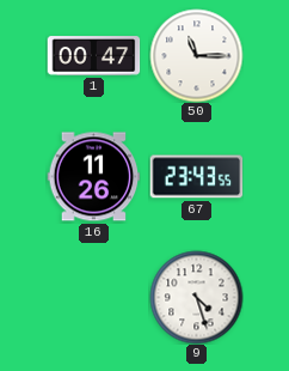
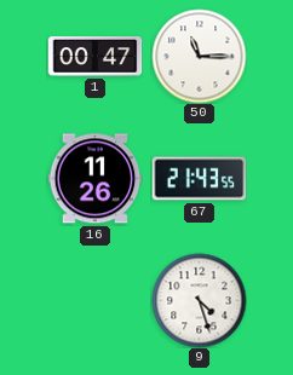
67: 23:43 -> 21:43 (199, 179)
